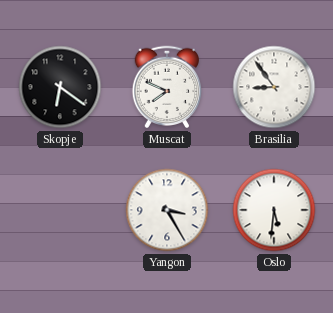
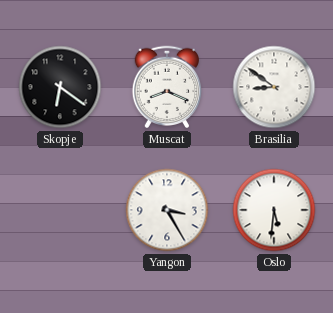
Muscat: 7:49 -> 8:19 (167, 87)
Brasilia: 8:54 -> 8:51 (274, 87)
